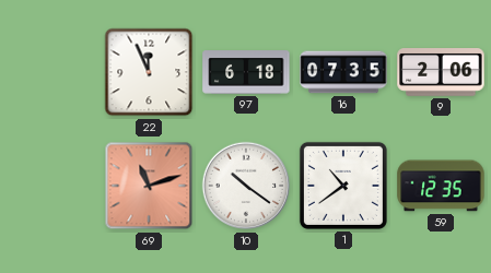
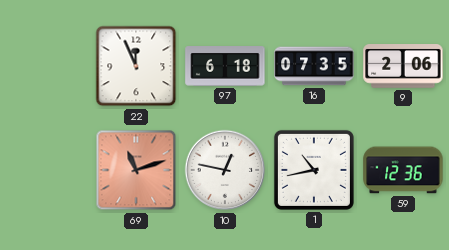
10: 10:21 -> 12:47 (225, 170)
1: 10:39 -> 10:43 (314, 170)
59: 12:35 -> 12:36 (403, 170)
